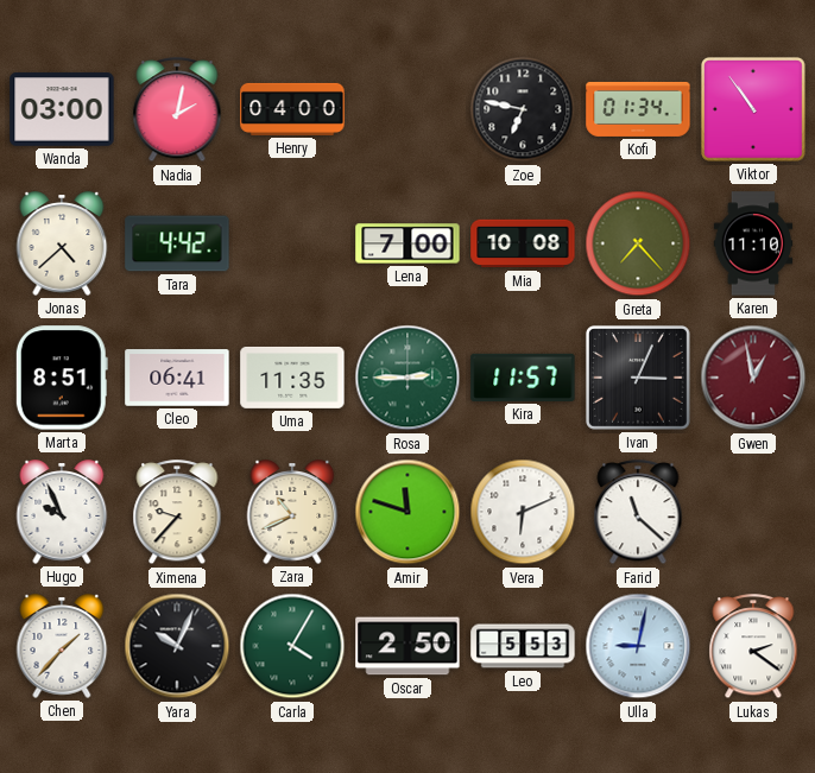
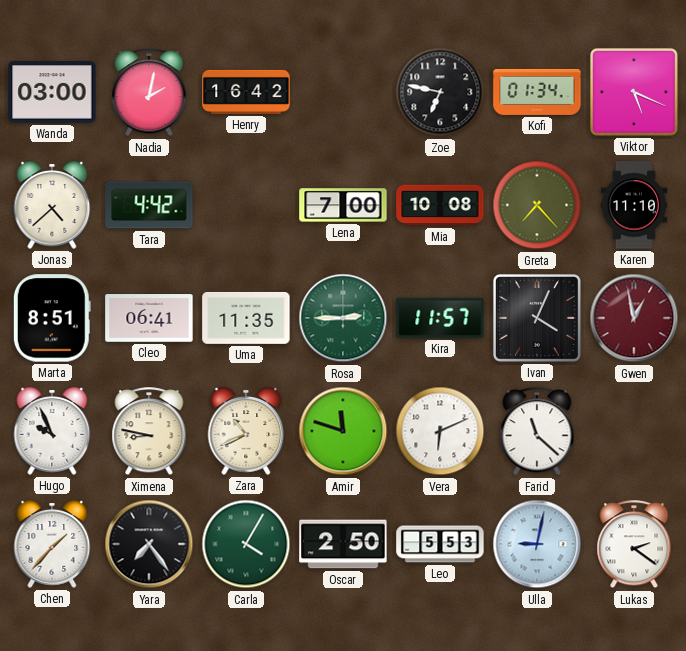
Henry: 04:00 -> 16:42 (246, 92)
Viktor: 10:54 -> 5:19 (634, 92)
Ivan: 3:04 -> 4:04 (537, 318)
Ximena: 9:37 -> 8:47 (149, 432)
Yara: 10:04 -> 7:24 (149, 544)
